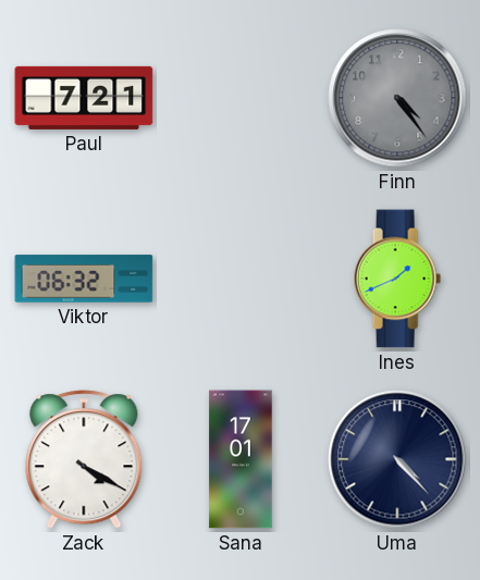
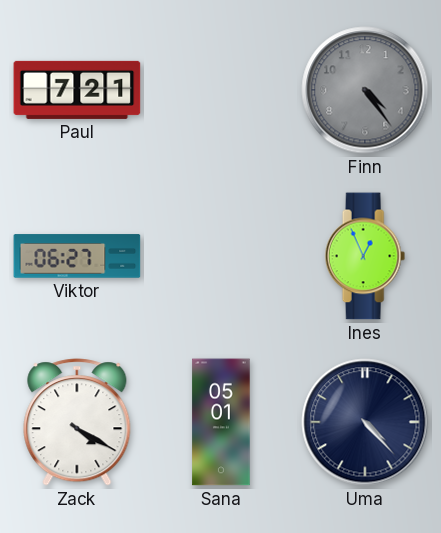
Viktor: 06:32 -> 06:27 (77, 256)
Ines: 1:41 -> 12:56 (365, 256)
Sana: 17:01 -> 05:01 (221, 422)
